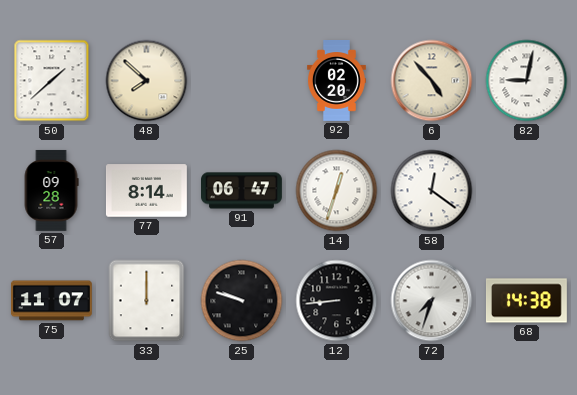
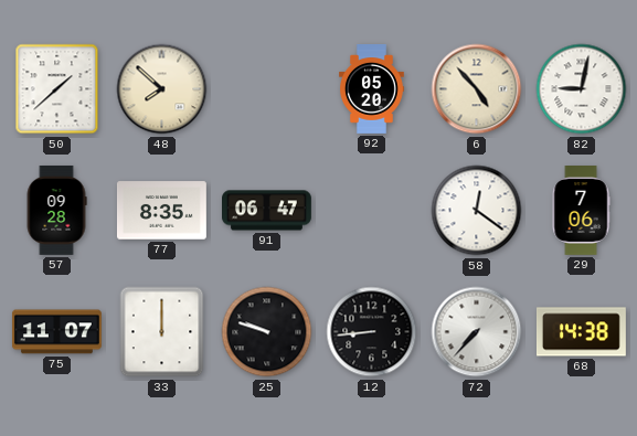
92: 02:20 -> 05:20 (372, 89)
77: 8:14 -> 8:35 (161, 211)
14: 12:33 -> none (337, 191)
29: none -> 7:06 (581, 211)
72: 7:33 -> 7:37 (477, 332)
